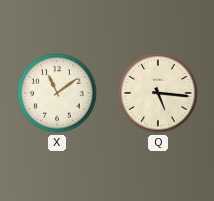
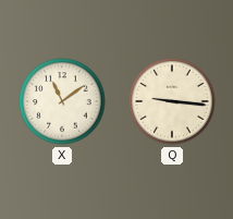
Q: 5:16 -> 9:16 (172, 101)
